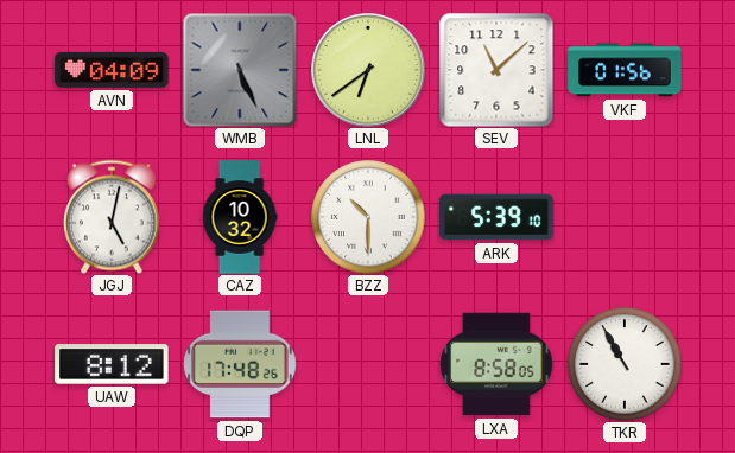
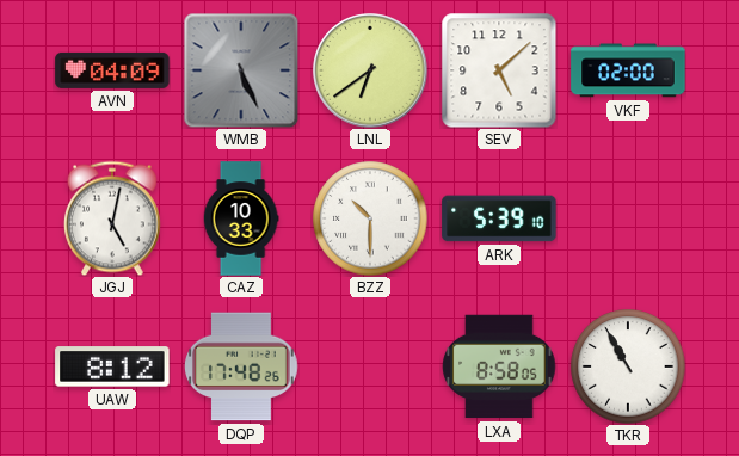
SEV: 11:08 -> 5:08 (499, 70)
VKF: 01:56 -> 02:00 (628, 70)
CAZ: 10:32 -> 10:33 (241, 218)
